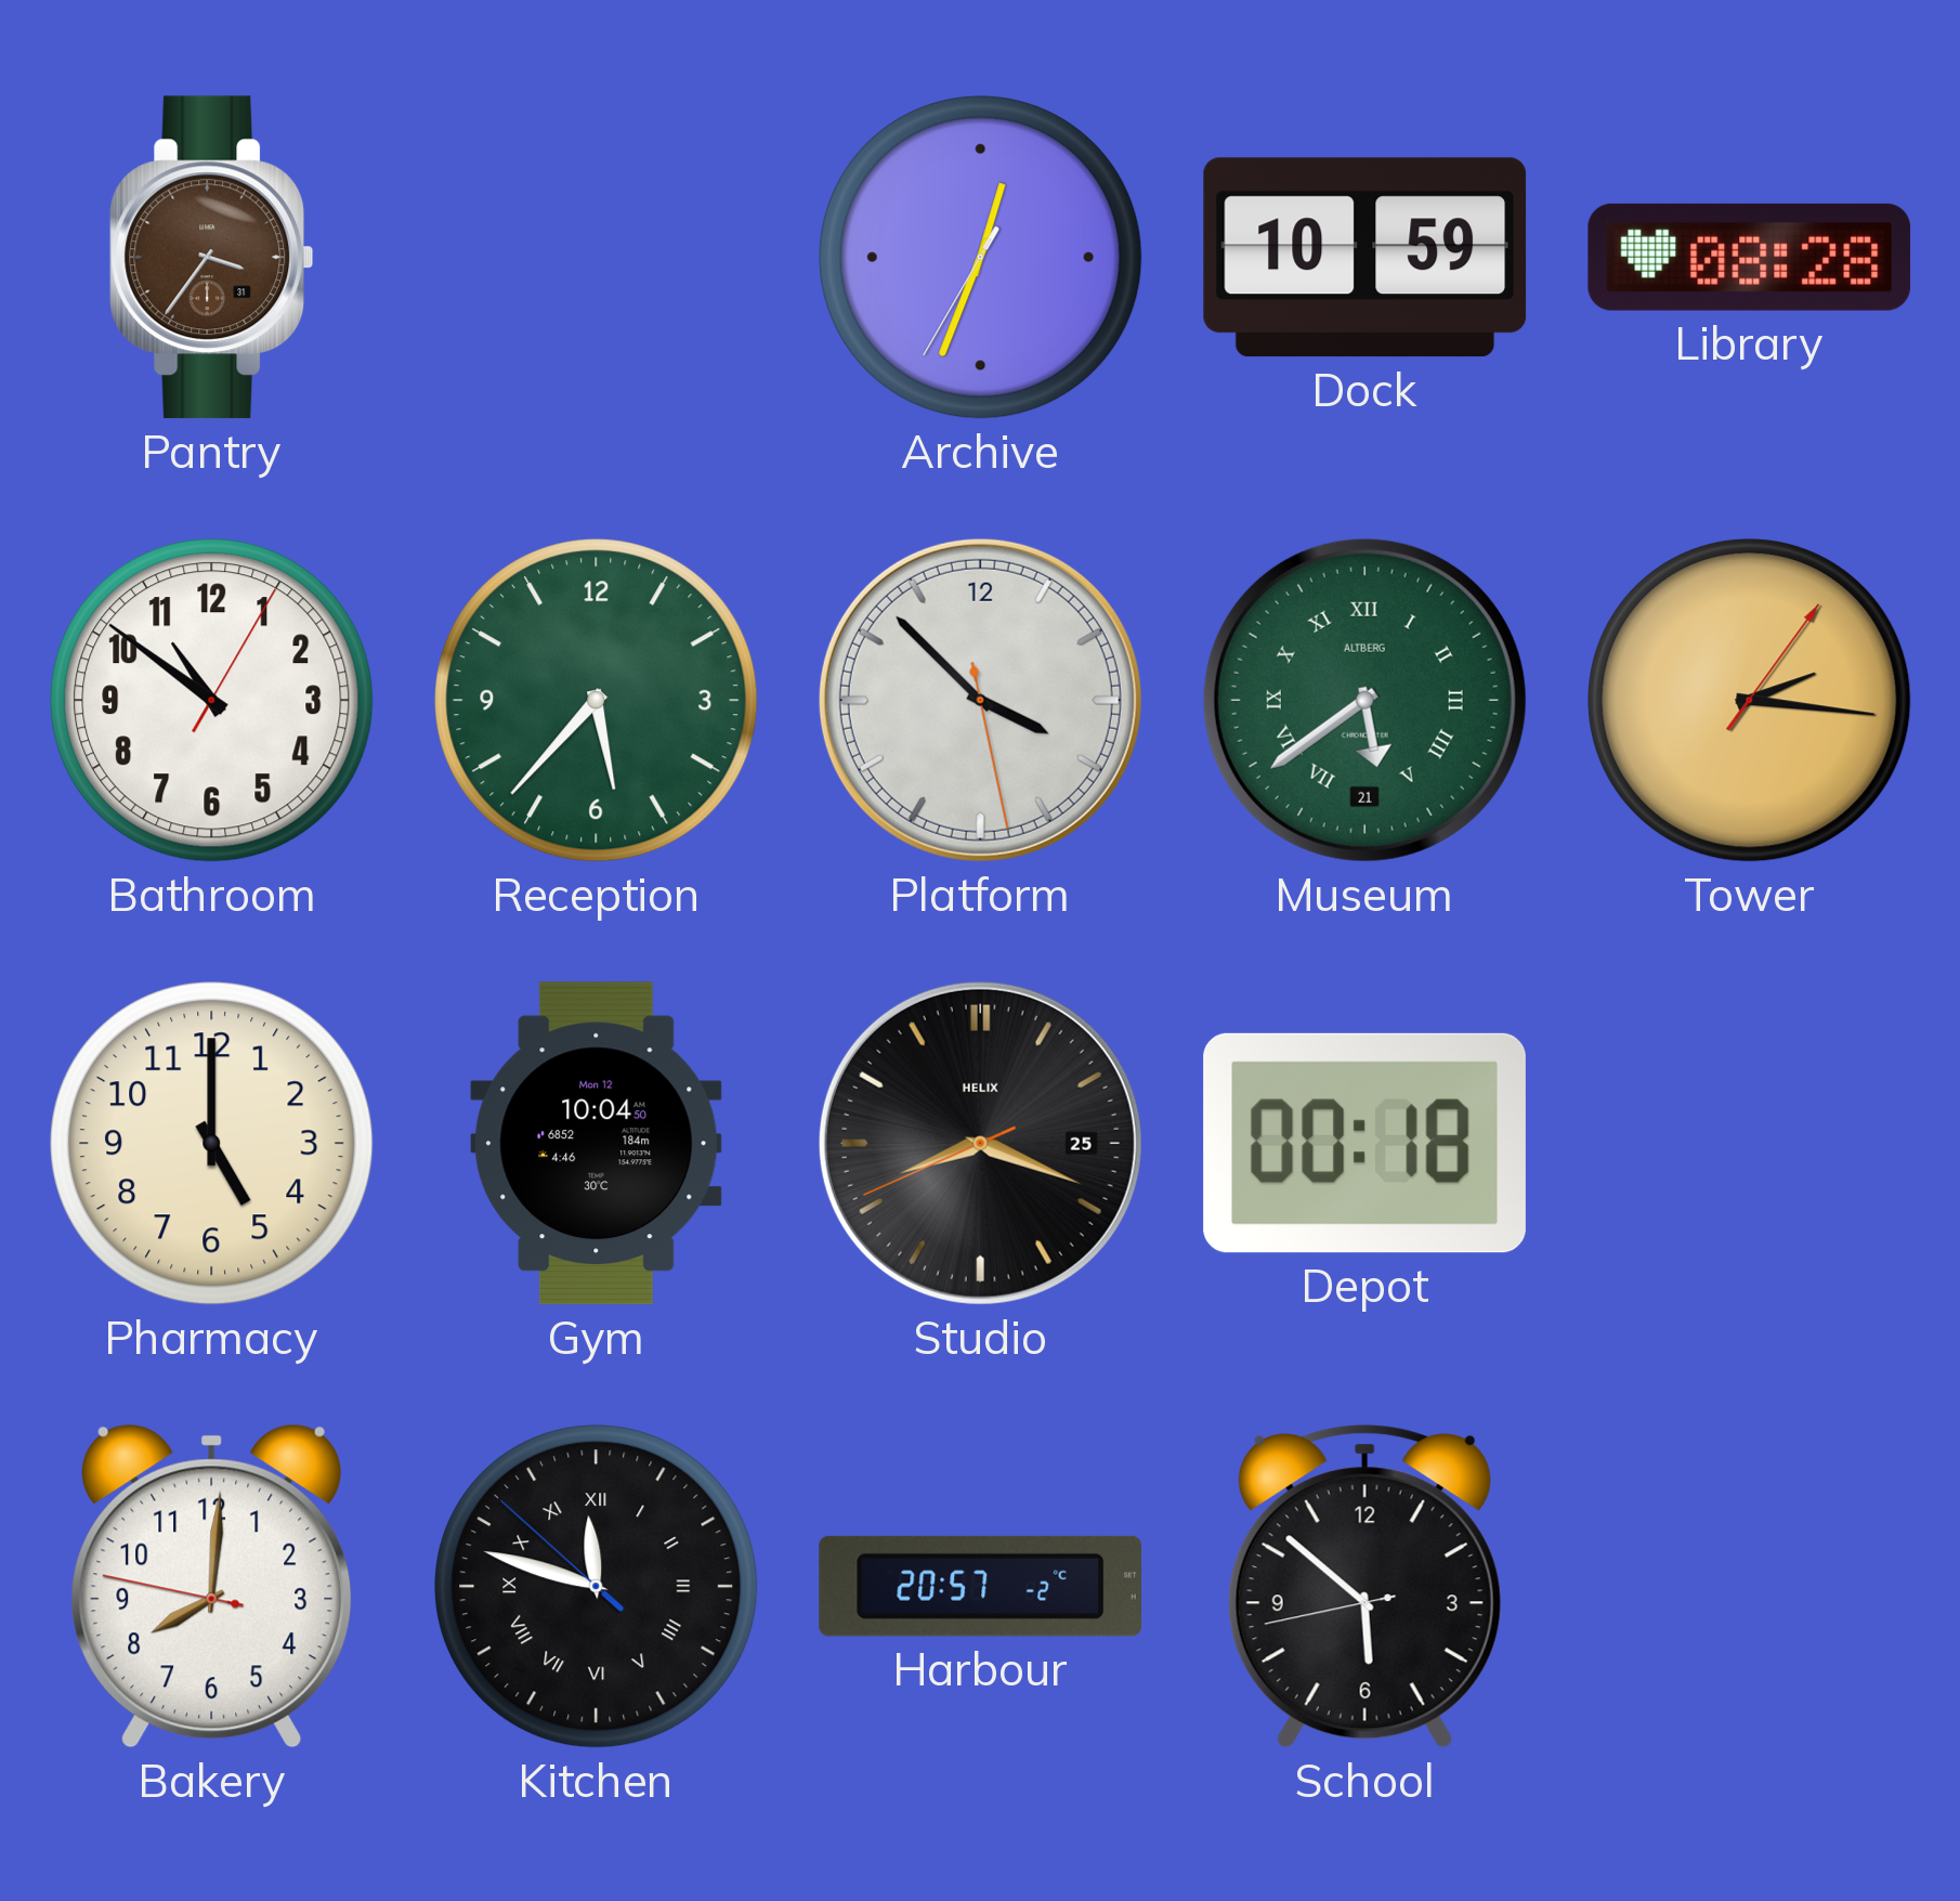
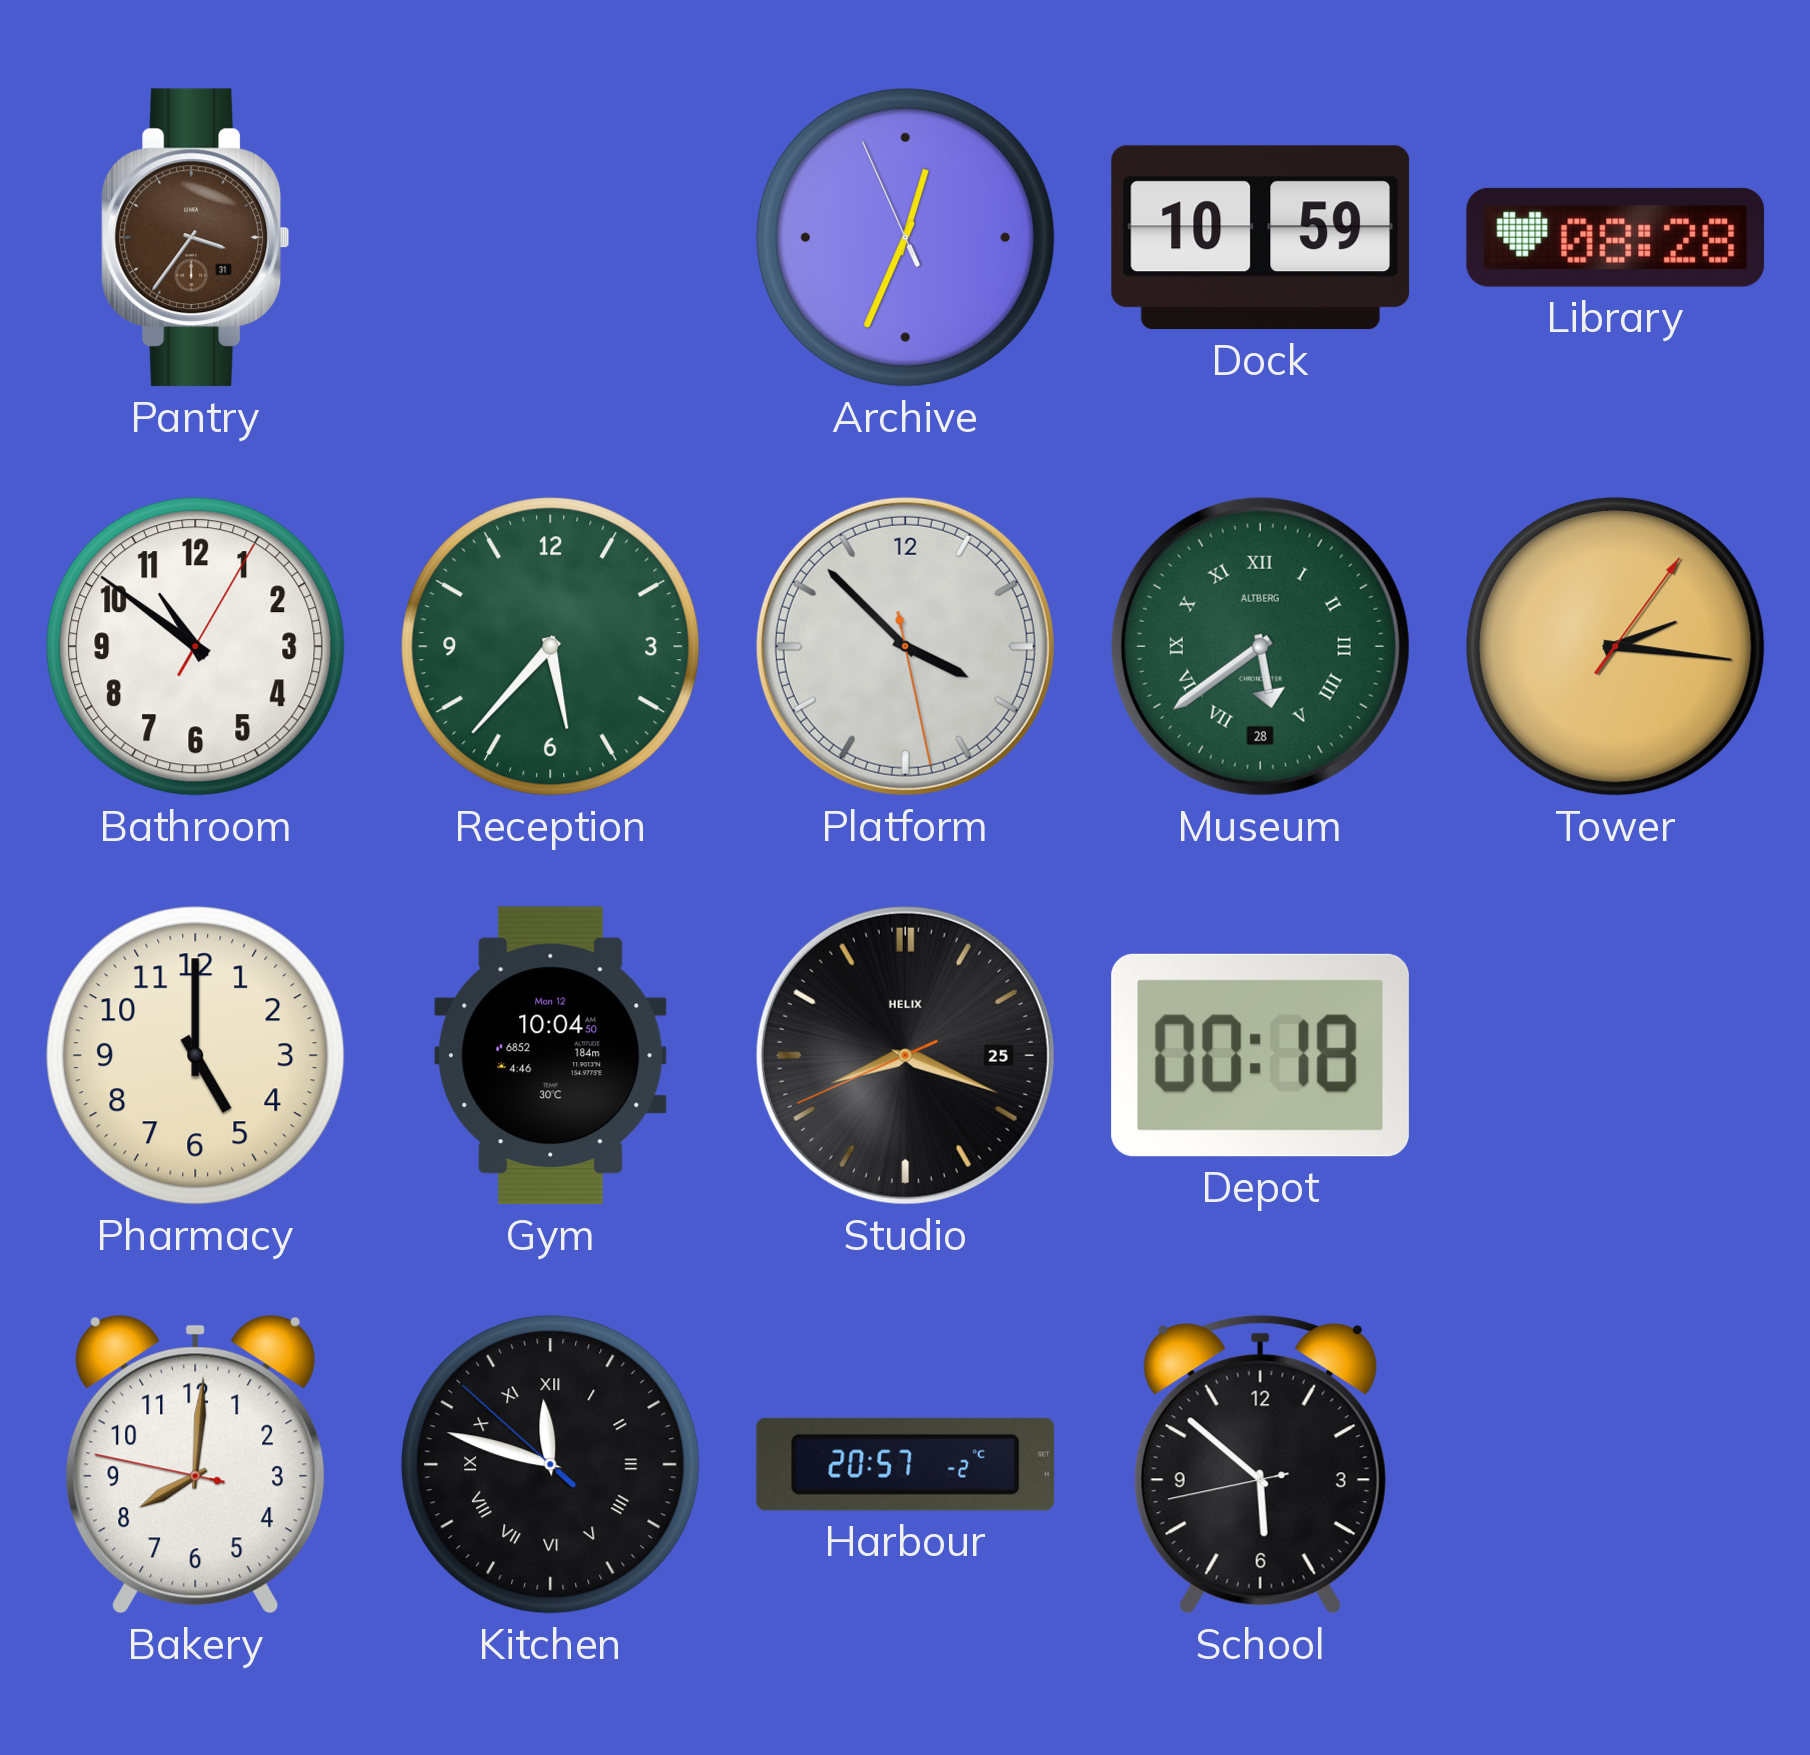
Archive: 12:33:35 -> 12:33:56 (906, 238)
Museum date: 21 -> 28 (1260, 646)
